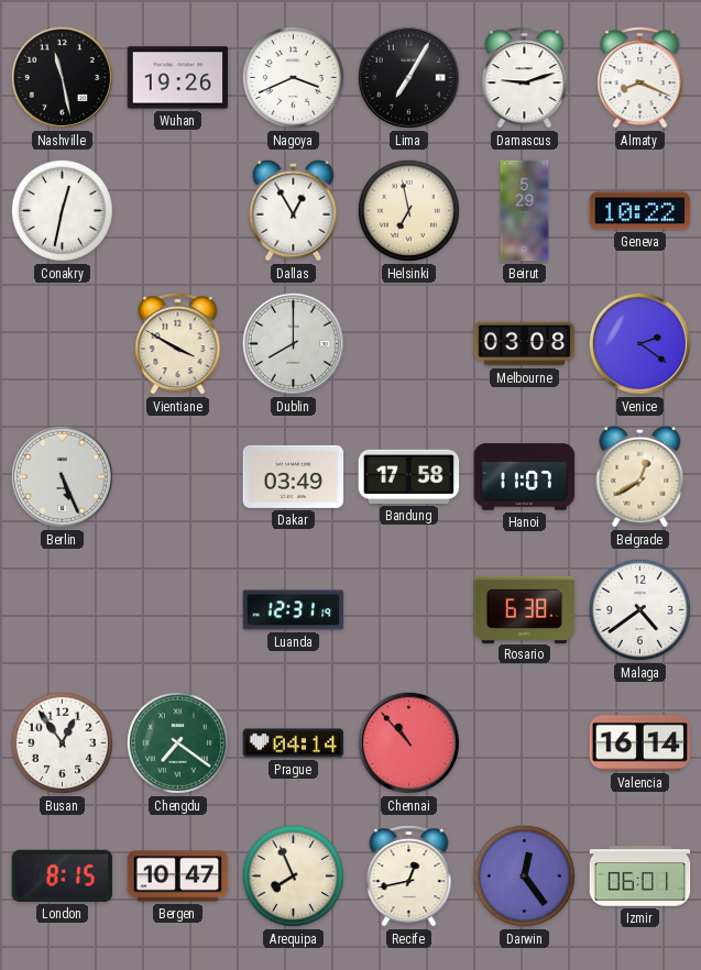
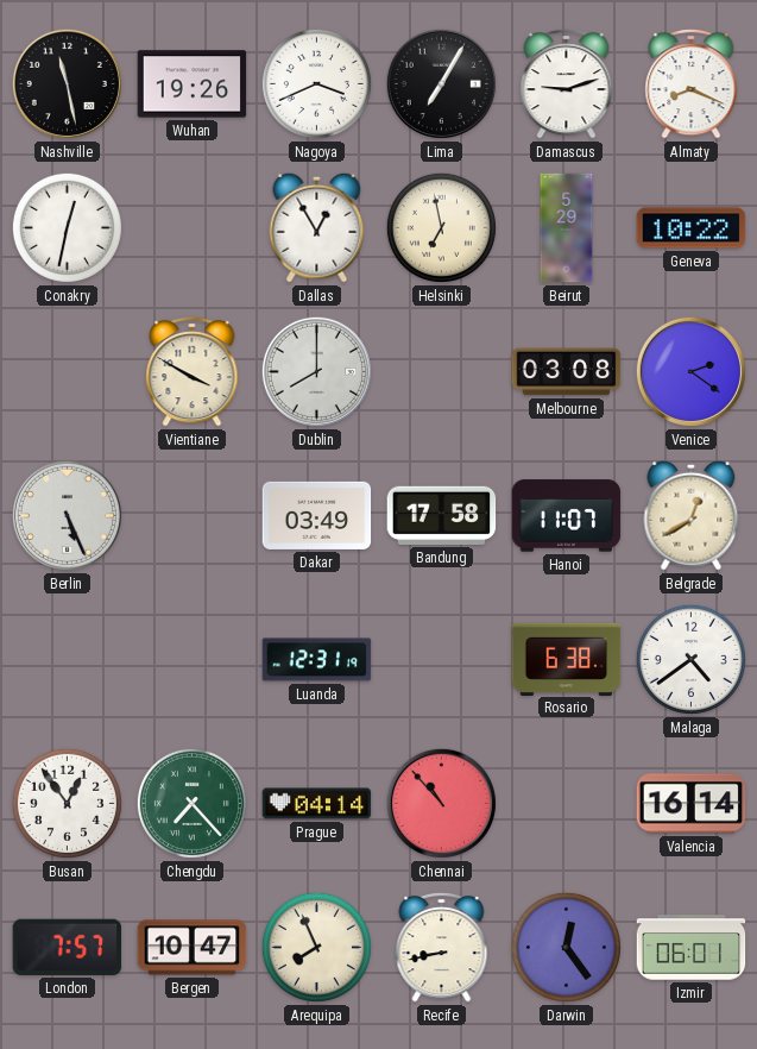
Chengdu: 7:21 -> 7:23 (191, 803)
London: 8:15 -> 7:57 (68, 947)
Recife: 12:43 -> 8:43 (442, 947)
